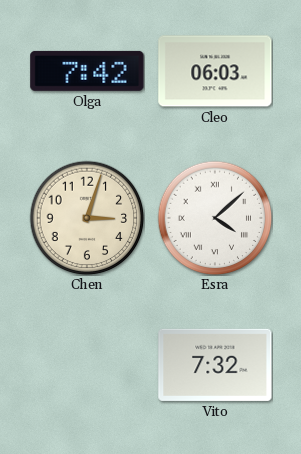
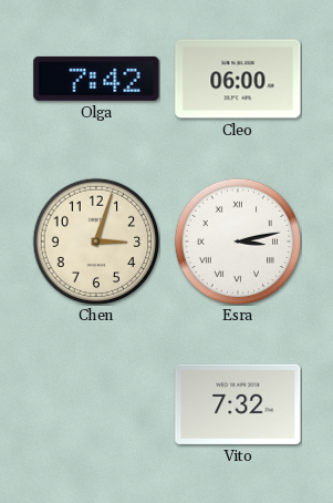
Cleo: 06:03 -> 06:00 (238, 79)
Esra: 4:08 -> 3:13 (238, 242)
